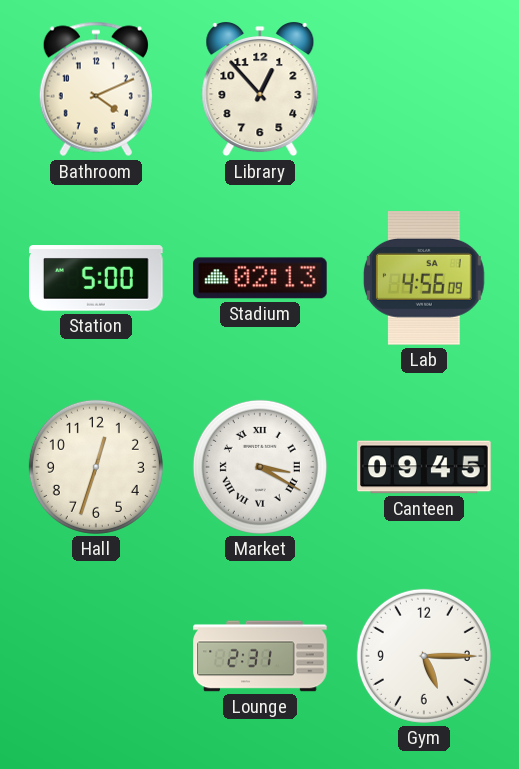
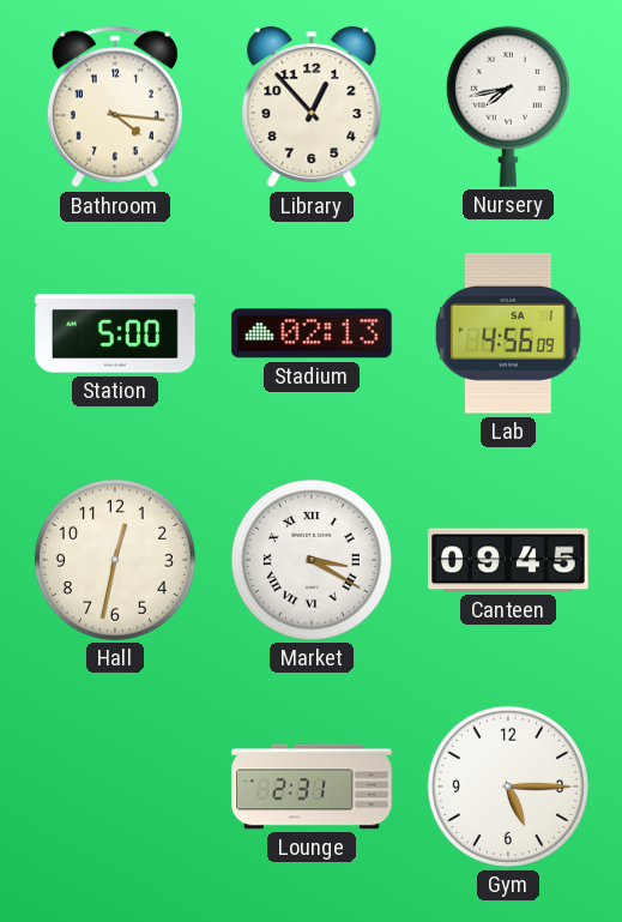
Bathroom: 4:11 -> 4:16 (115, 107)
Nursery: none -> 7:43 (508, 107)
Hall: 12:33 -> 12:32 (115, 560)
